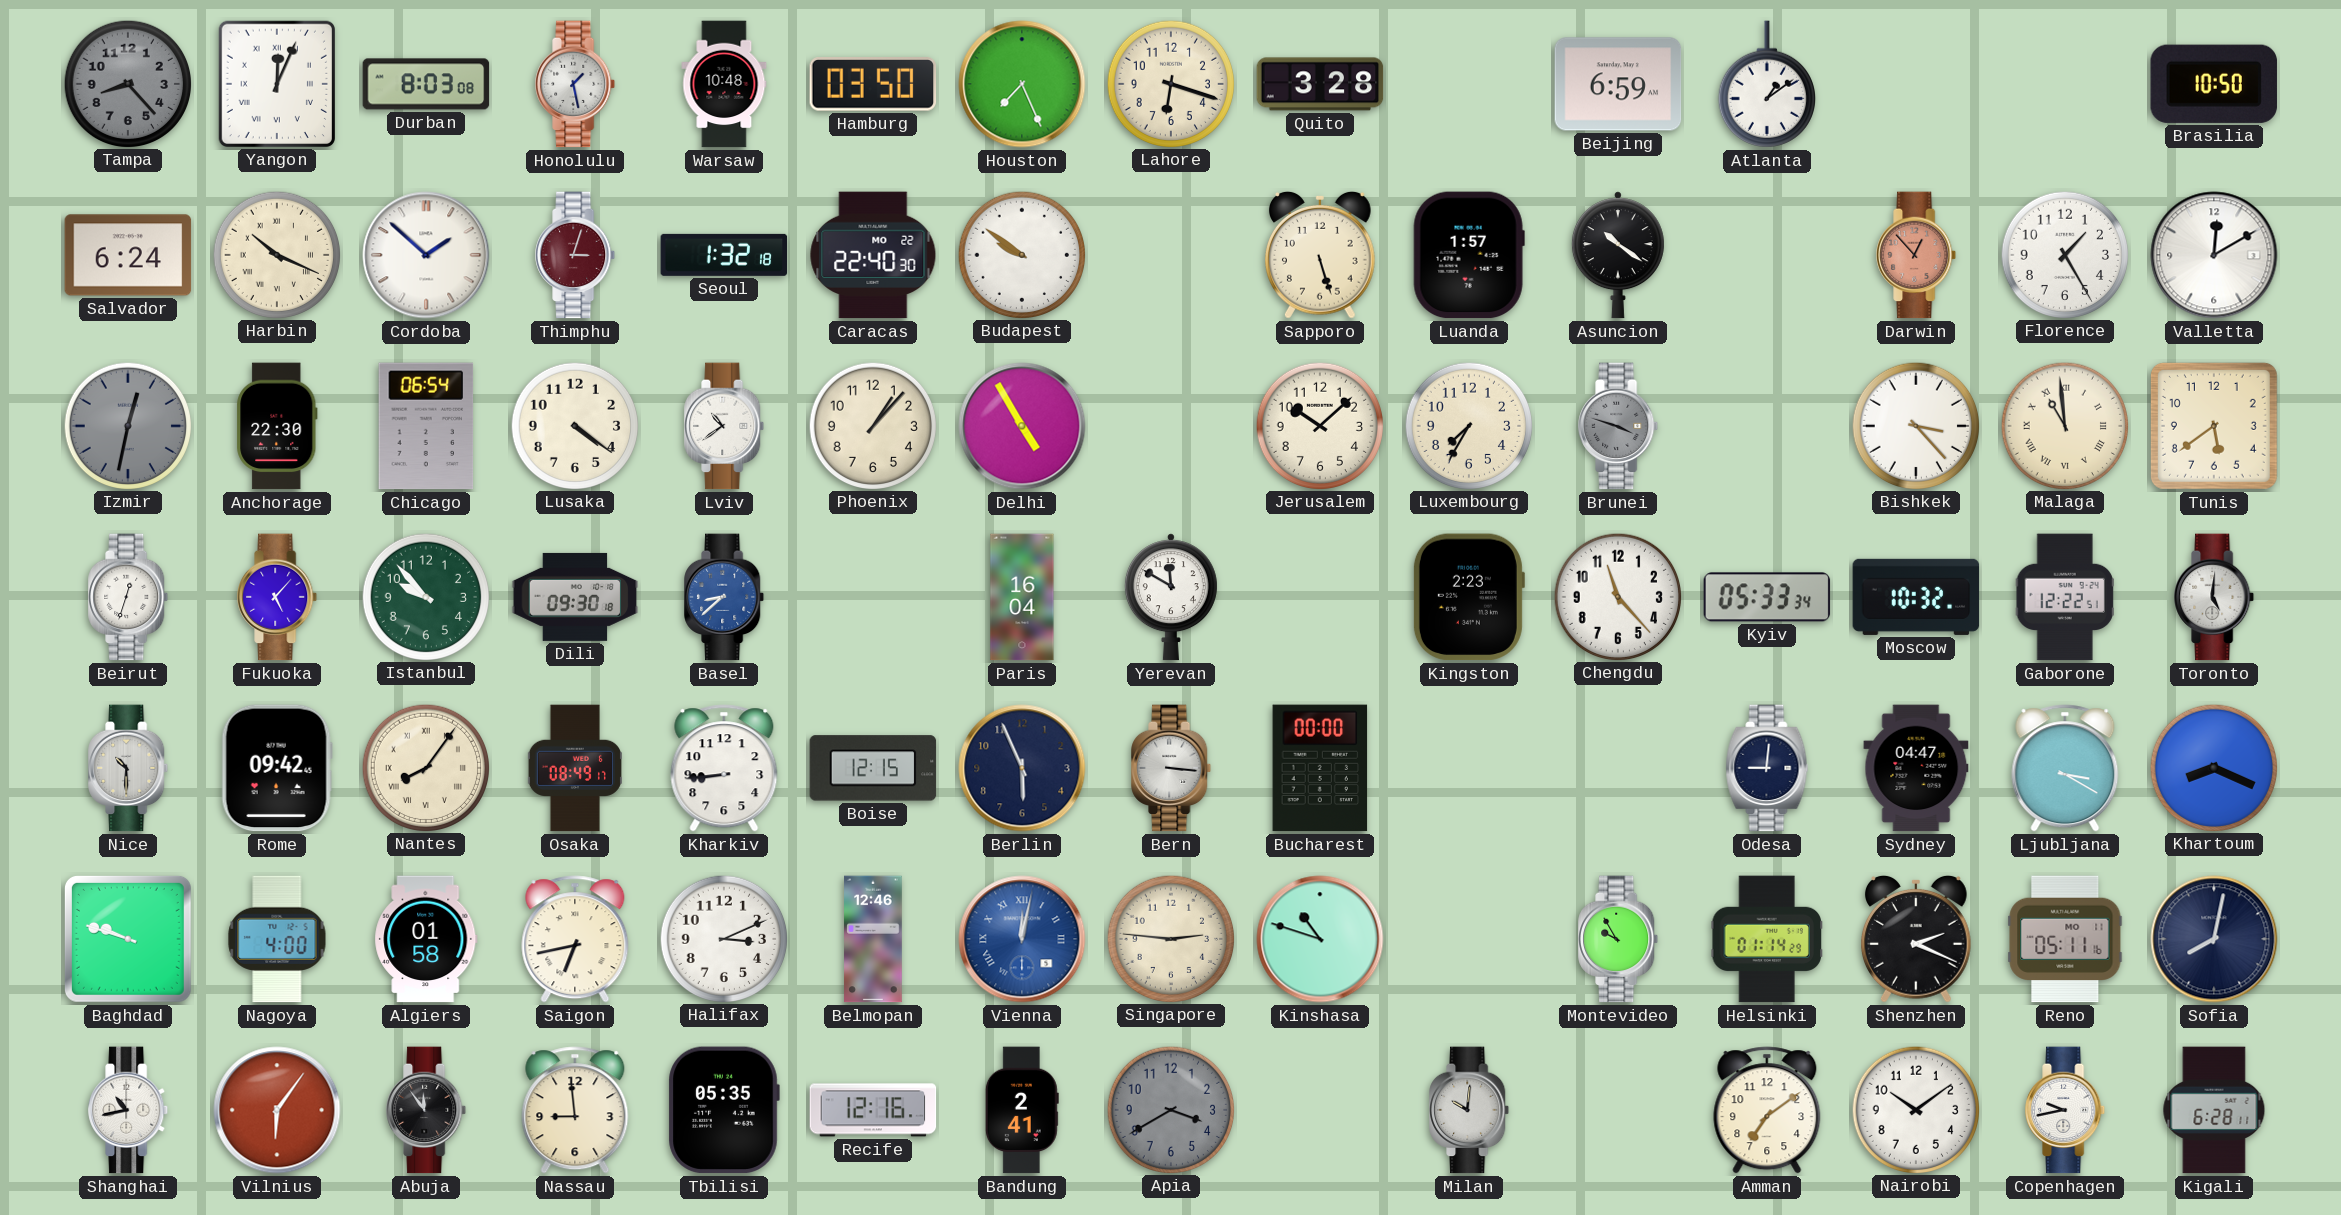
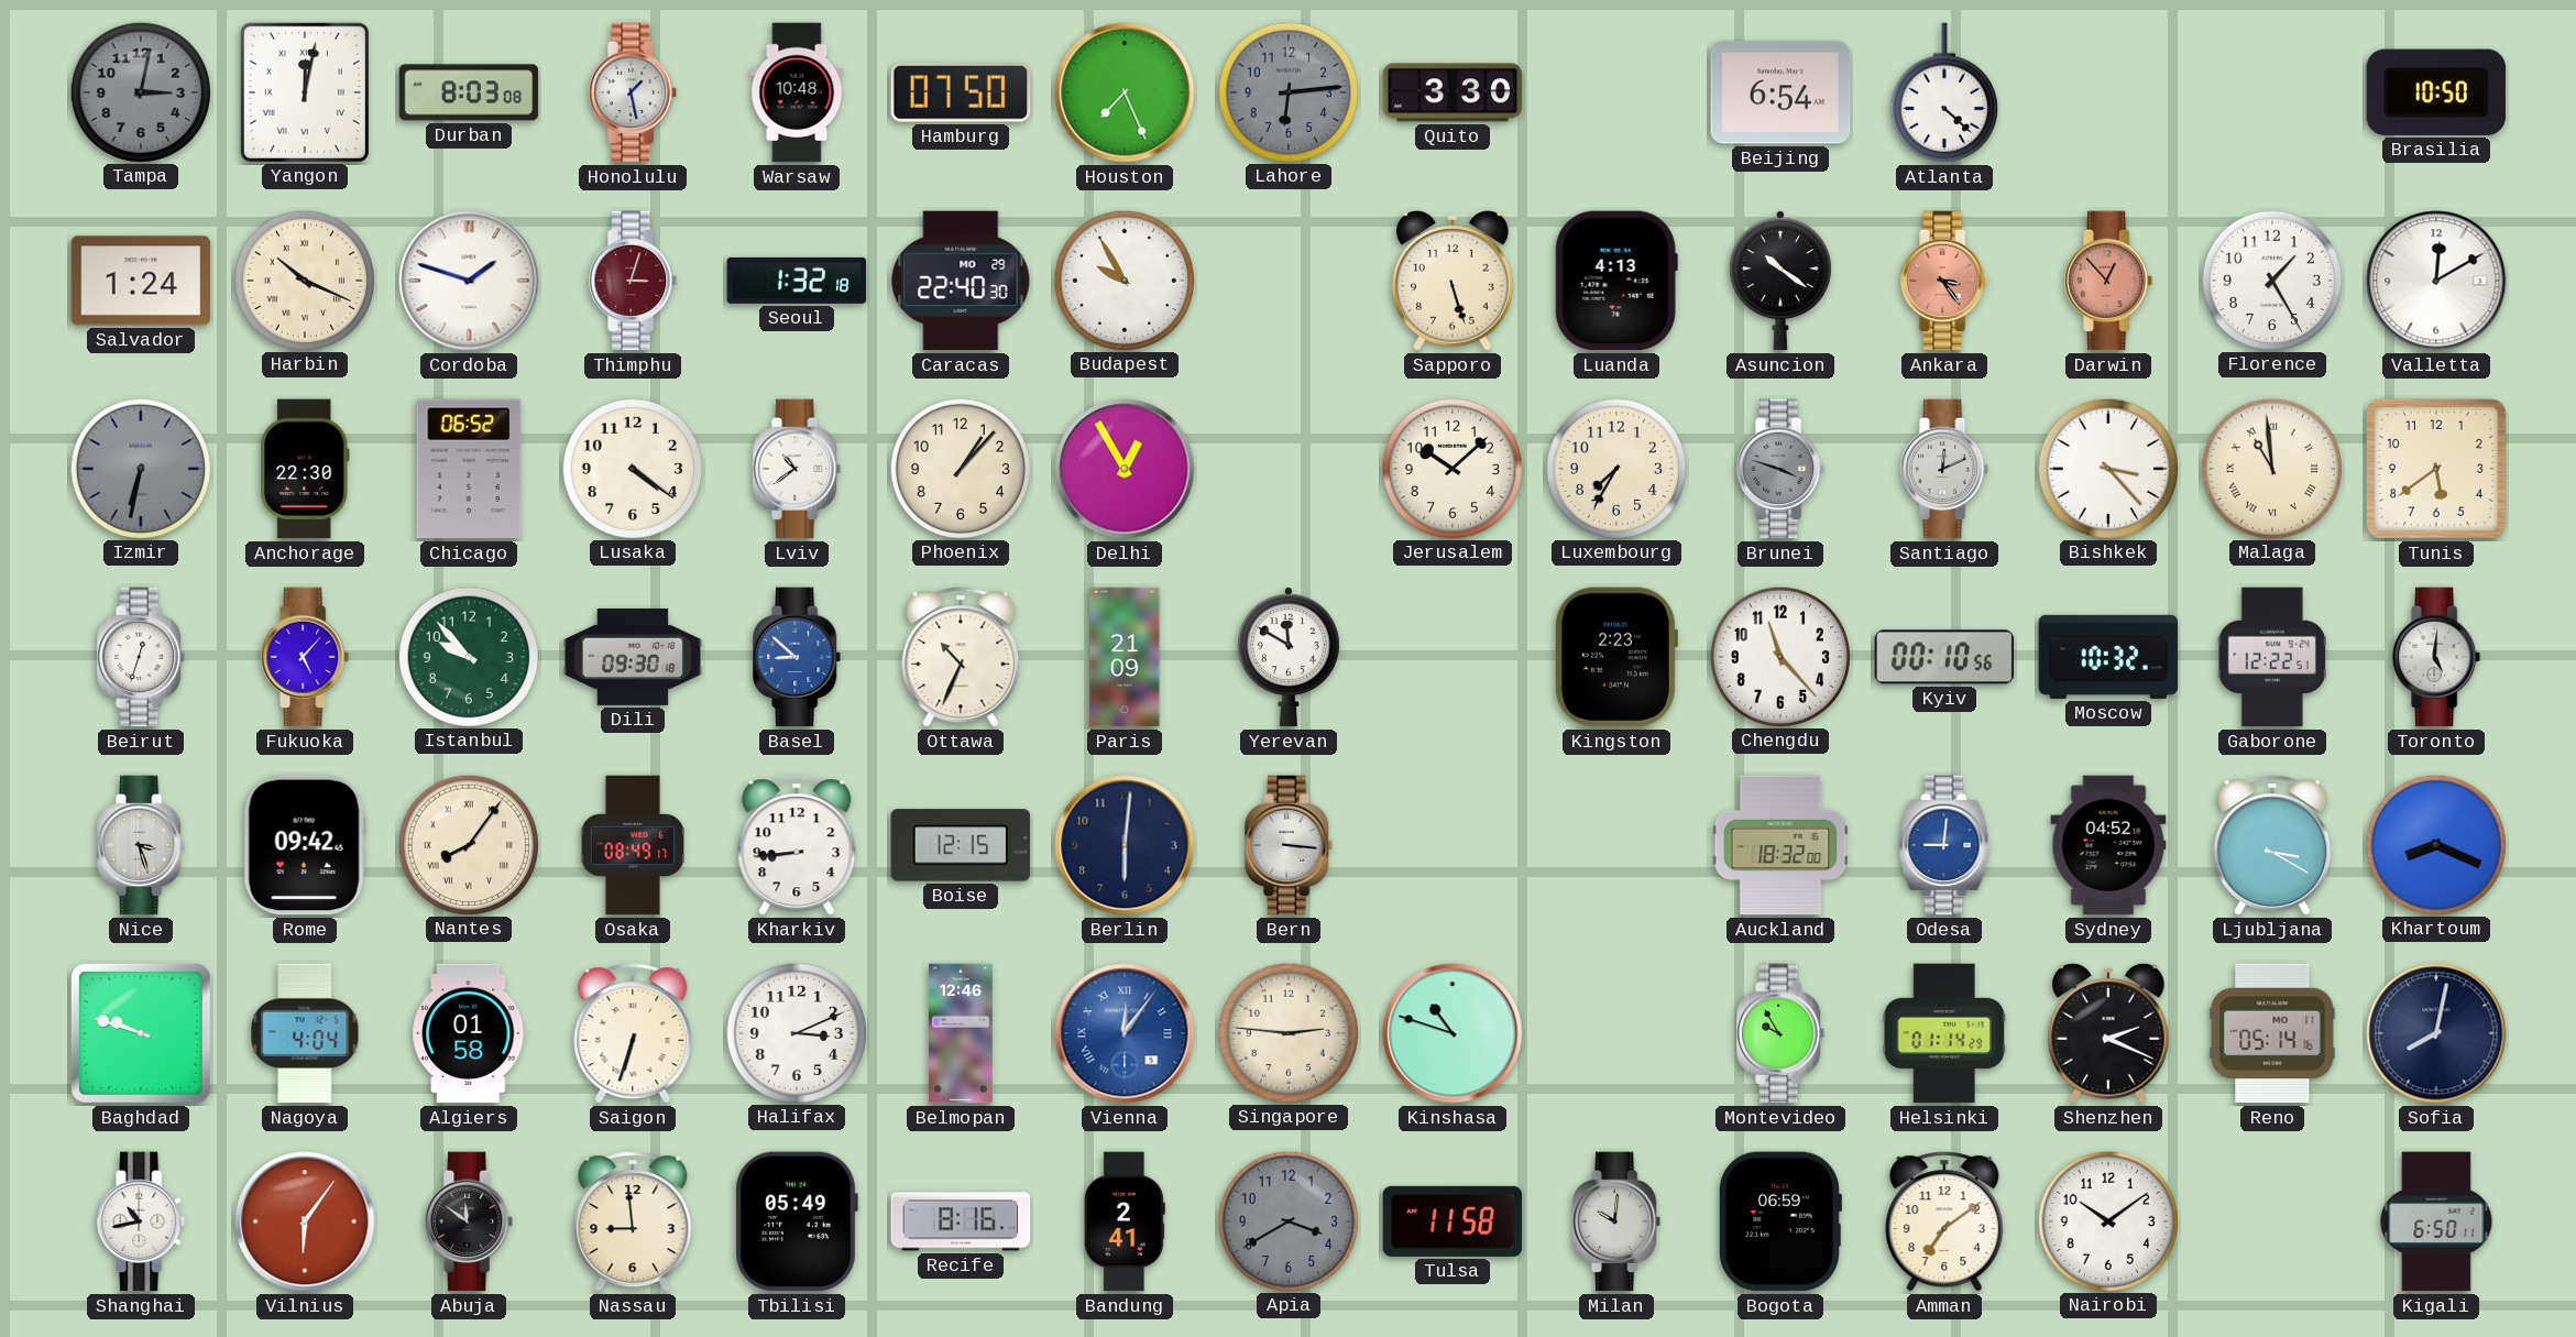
Tampa: 8:23 -> 3:02 (140, 91)
Yangon: 12:04 -> 12:02 (305, 91)
Hamburg: 03:50 -> 07:50 (961, 92)
Lahore: 6:18 -> 6:14 (1287, 91)
Lahore dial: cream -> grey (1287, 91)
Quito: 3:28 -> 3:30 (1453, 92)
Beijing: 6:59 -> 6:54 (1780, 92)
Atlanta: 1:09 -> 4:22 (1944, 92)
Salvador: 6:24 -> 1:24 (141, 281)
Cordoba: 1:52 -> 1:48 (469, 281)
Caracas date: MO 22 -> MO 29 (961, 281)
Budapest: 9:51 -> 9:55 (1123, 280)
Luanda: 1:57 -> 4:13 (1616, 281)
Ankara: none -> 3:24 (1945, 281)
Izmir: 12:32 -> 6:32 (140, 468)
Chicago: 06:54 -> 06:52 (469, 469)
Delhi: 4:55 -> 12:55 (1125, 469)
Santiago: none -> 12:11 (1945, 469)
Basel: 8:38 -> 8:52 (798, 657)
Ottawa: none -> 10:34 (961, 657)
Paris: 16:04 -> 21:09 (1125, 657)
Kyiv: 05:33 -> 00:10 (1944, 657)
Nice: 10:30 -> 3:27 (142, 845)
Berlin: 5:56 -> 6:01 (1125, 845)
Bucharest: 00:00 -> none (1320, 768)
Auckland: none -> 18:32 (1780, 845)
Odesa dial: navy -> blue (1944, 845)
Sydney: 04:47 -> 04:52 (2108, 845)
Nagoya: 4:00 -> 4:04 (305, 1033)
Saigon: 6:43 -> 6:33 (633, 1033)
Vienna: 12:02 -> 12:06 (1125, 1033)
Reno: 05:11 -> 05:14 (2272, 1033)
Abuja: 11:54 -> 11:51 (470, 1221)
Tbilisi: 05:35 -> 05:49 (797, 1221)
Recife: 12:16 -> 8:16 (961, 1221)
Tulsa: none -> 11:58 (1453, 1221)
Bogota: none -> 06:59 (1779, 1221)
Copenhagen: 9:43 -> none (2066, 1110)
Kigali: 6:28 -> 6:50 (2436, 1221)
